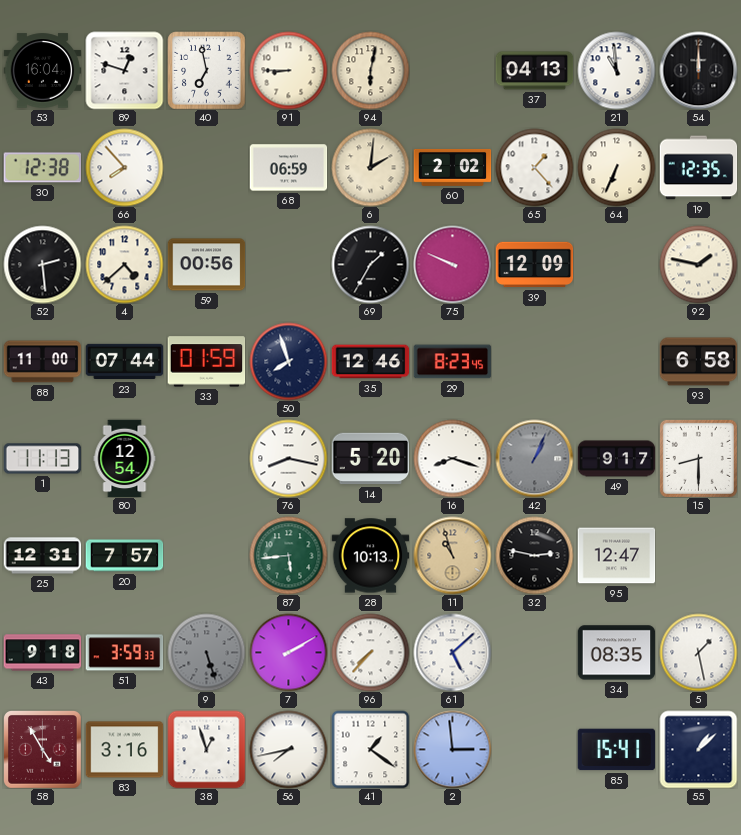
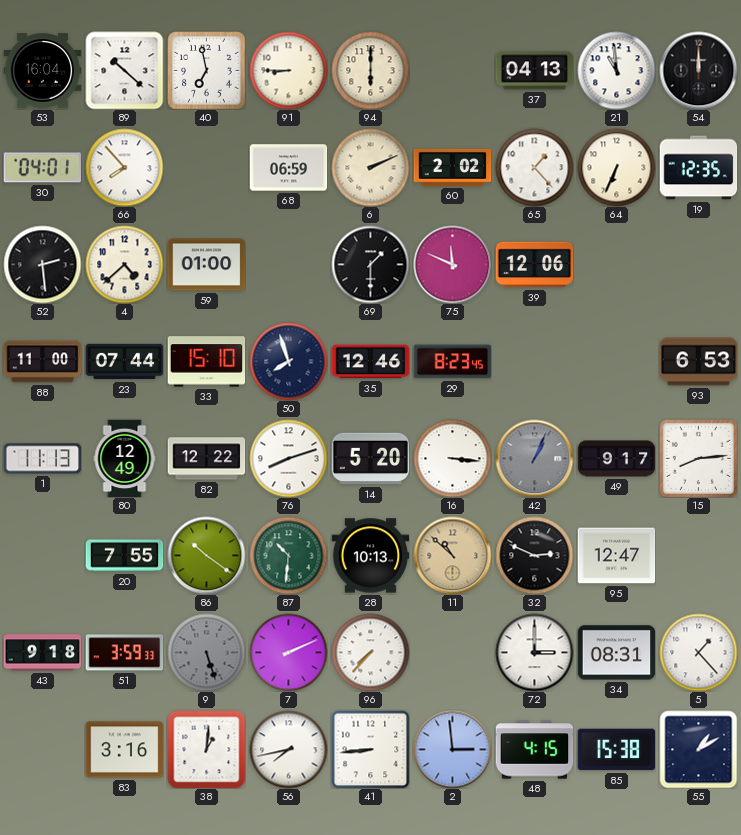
89: 12:48 -> 10:22 (124, 70)
94: 6:02 -> 6:00 (370, 70)
30: 12:38 -> 04:01 (42, 168)
6: 2:01 -> 2:11 (370, 167)
59: 00:56 -> 01:00 (206, 265)
69: 1:35 -> 1:30 (370, 264)
75: 9:49 -> 11:49 (452, 264)
39: 12:09 -> 12:06 (534, 265)
92: 1:47 -> none (698, 264)
33: 01:59 -> 15:10 (206, 362)
93: 6:58 -> 6:53 (698, 362)
80: 12:54 -> 12:49 (125, 458)
82: none -> 12:22 (206, 459)
76: 8:17 -> 8:12 (288, 458)
16: 8:18 -> 3:16 (452, 458)
15: 8:30 -> 8:14 (698, 458)
25: 12:31 -> none (42, 556)
20: 7:57 -> 7:55 (124, 556)
86: none -> 10:21 (206, 555)
87: 5:44 -> 10:31 (288, 555)
11: 10:57 -> 10:52 (452, 555)
32: 2:47 -> 2:49 (534, 555)
7: 2:10 -> 2:11 (288, 652)
61: 5:08 -> none (452, 652)
72: none -> 3:00 (534, 652)
34: 08:35 -> 08:31 (616, 653)
5: 1:28 -> 1:23 (698, 652)
58: 4:55 -> none (43, 750)
38: 12:57 -> 1:01 (206, 749)
41: 1:21 -> 8:44 (370, 749)
48: none -> 4:15 (534, 750)
85: 15:41 -> 15:38 (616, 750)
55: 1:08 -> 1:10 (698, 749)
